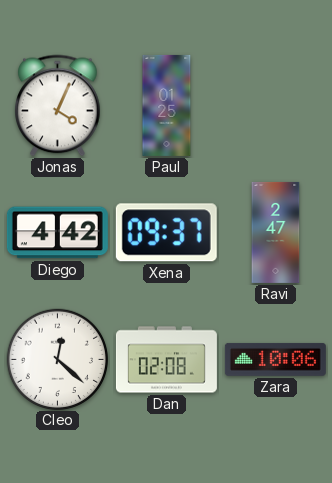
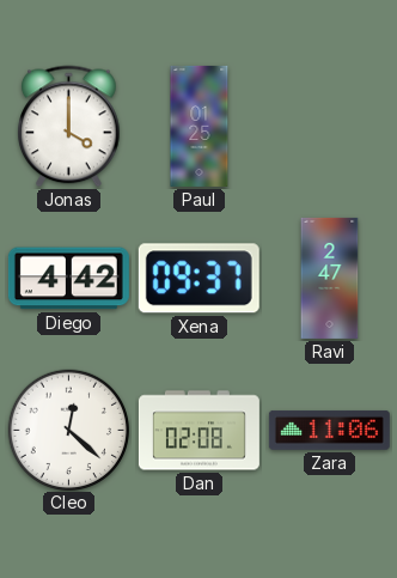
Jonas: 4:04 -> 4:00 (69, 127)
Zara: 10:06 -> 11:06 (329, 430)
